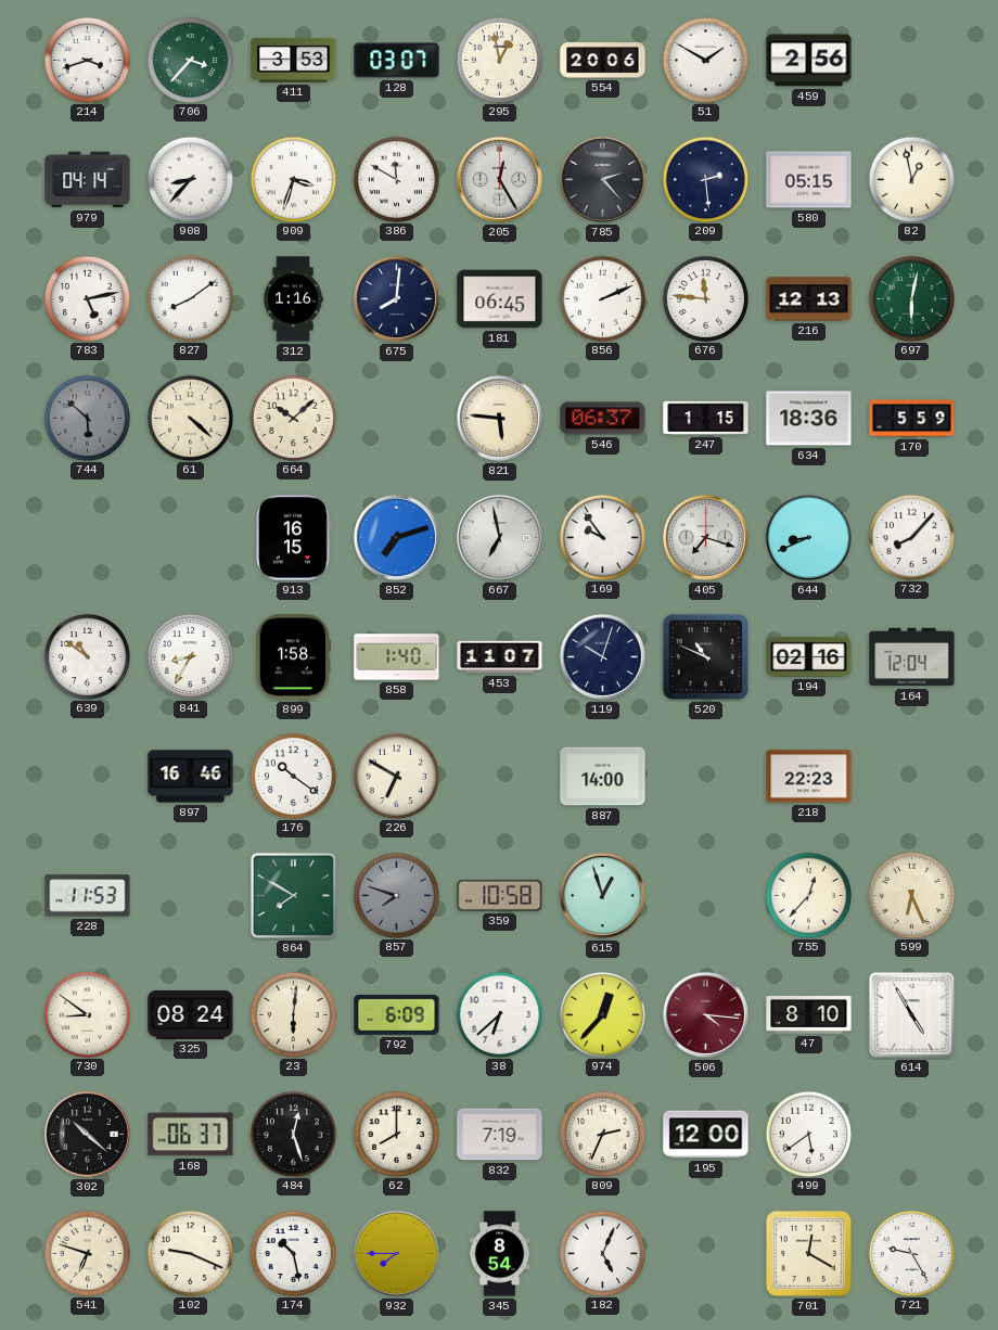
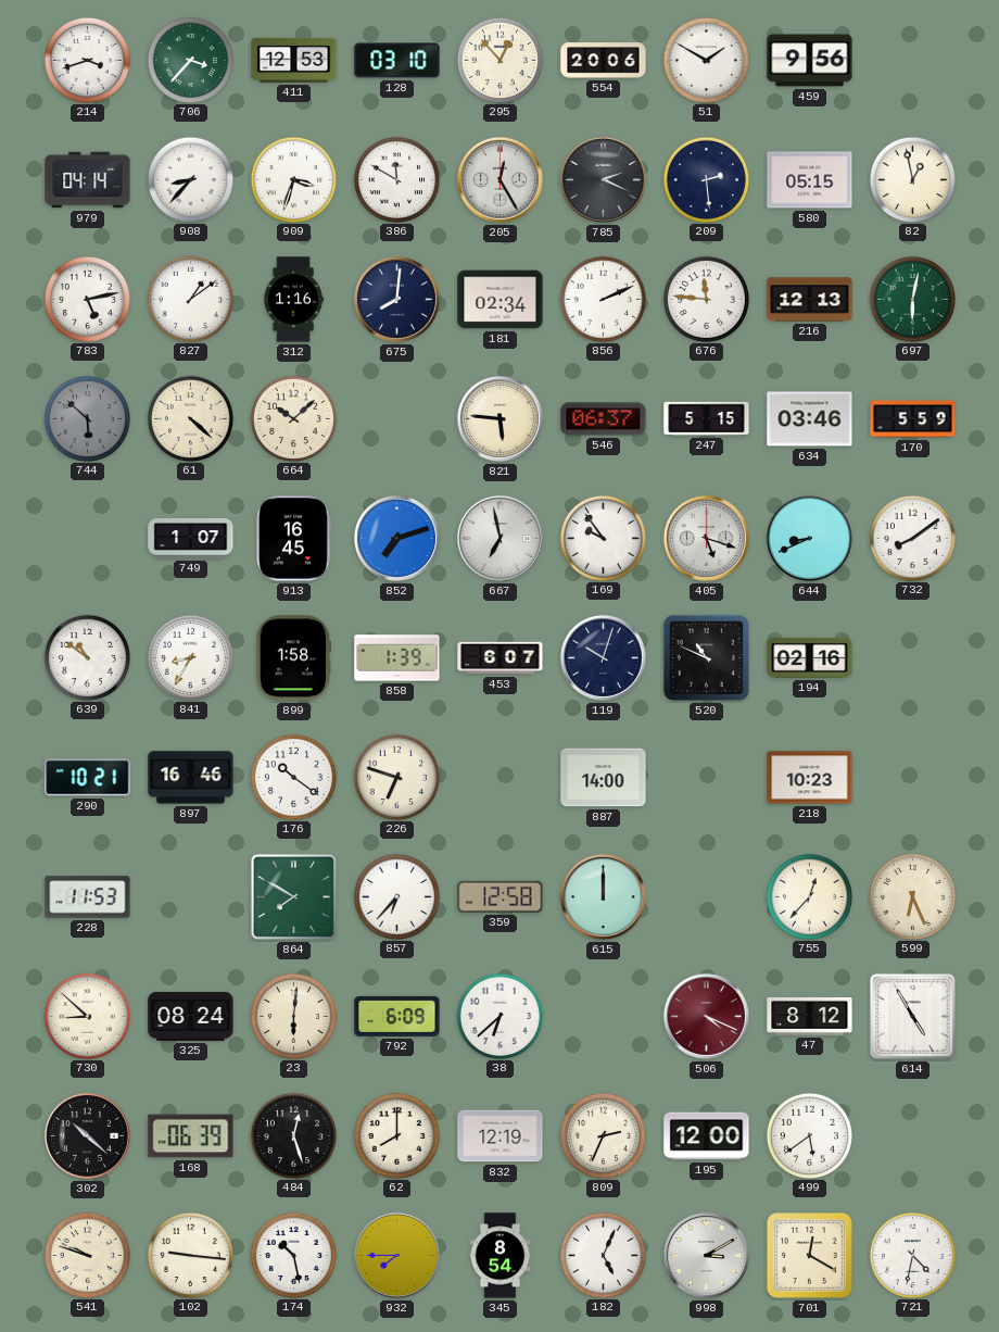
411: 3:53 -> 12:53 (294, 60)
128: 03:07 -> 03:10 (397, 61)
295: 12:58 -> 12:53 (499, 60)
459: 2:56 -> 9:56 (810, 61)
785: 2:23 -> 2:19 (603, 179)
827: 8:09 -> 1:09 (190, 299)
181: 06:45 -> 02:34 (501, 300)
247: 1:15 -> 5:15 (707, 418)
634: 18:36 -> 03:46 (810, 419)
749: none -> 1:07 (191, 539)
913: 16:15 -> 16:45 (293, 539)
405: 7:18 -> 5:18 (706, 538)
732: 8:07 -> 8:09 (912, 538)
858: 1:40 -> 1:39 (397, 658)
453: 11:07 -> 6:07 (501, 658)
164: 12:04 -> none (912, 657)
290: none -> 10:21 (88, 778)
226: 6:50 -> 6:48 (396, 777)
218: 22:23 -> 10:23 (810, 778)
857: 7:48 -> 6:37 (396, 896)
857 dial: grey -> white (396, 896)
359: 10:58 -> 12:58 (501, 896)
615: 12:57 -> 12:00 (603, 896)
730: 8:51 -> 8:52 (87, 1016)
974: 12:37 -> none (602, 1014)
506: 4:16 -> 4:19 (706, 1016)
47: 8:10 -> 8:12 (810, 1016)
168: 06:37 -> 06:39 (191, 1136)
832: 7:19 -> 12:19 (501, 1136)
541: 6:48 -> 9:48 (87, 1255)
102: 9:19 -> 9:16 (190, 1255)
998: none -> 3:10 (706, 1255)
721: 9:25 -> 4:32 (912, 1255)
